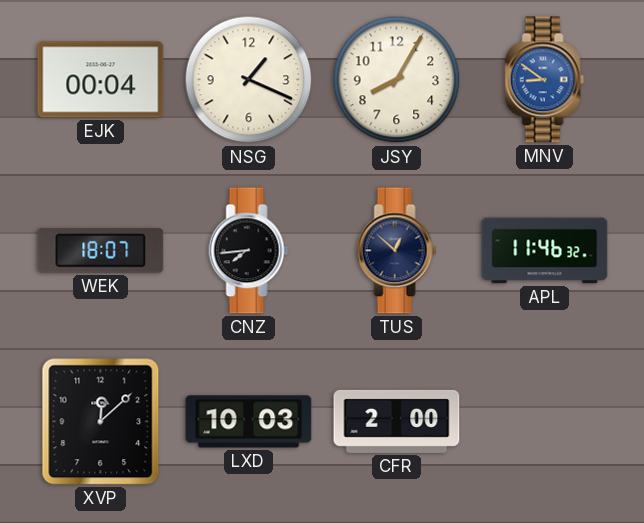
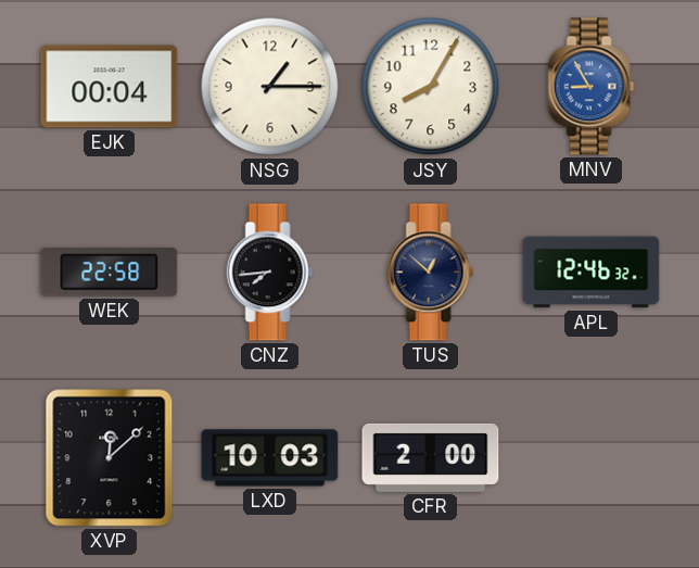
NSG: 1:19 -> 1:15 (270, 87)
MNV: 8:51 -> 8:55 (592, 87)
WEK: 18:07 -> 22:58 (110, 273)
APL: 11:46 -> 12:46 (592, 273)
